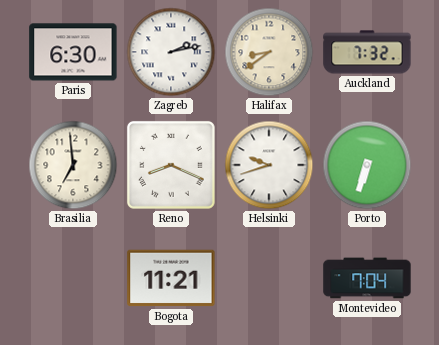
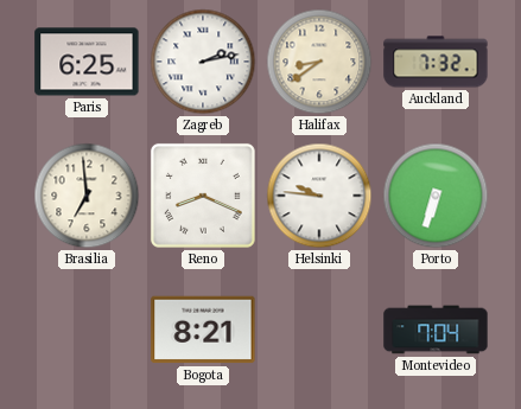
Paris: 6:30 -> 6:25 (87, 62)
Helsinki: 9:42 -> 9:46 (319, 196)
Bogota: 11:21 -> 8:21 (203, 330)
